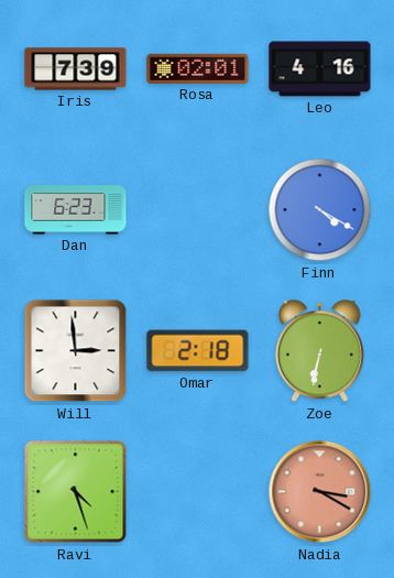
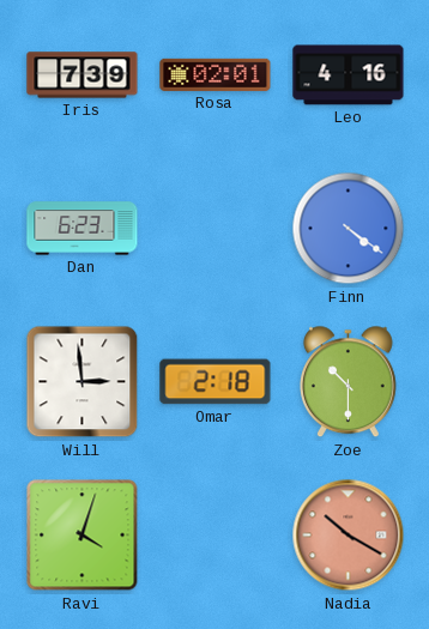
Finn: 4:20 -> 4:21 (349, 229)
Zoe: 6:32 -> 10:30 (348, 382)
Ravi: 4:27 -> 4:03 (83, 536)
Nadia: 3:20 -> 10:20 (349, 536)
